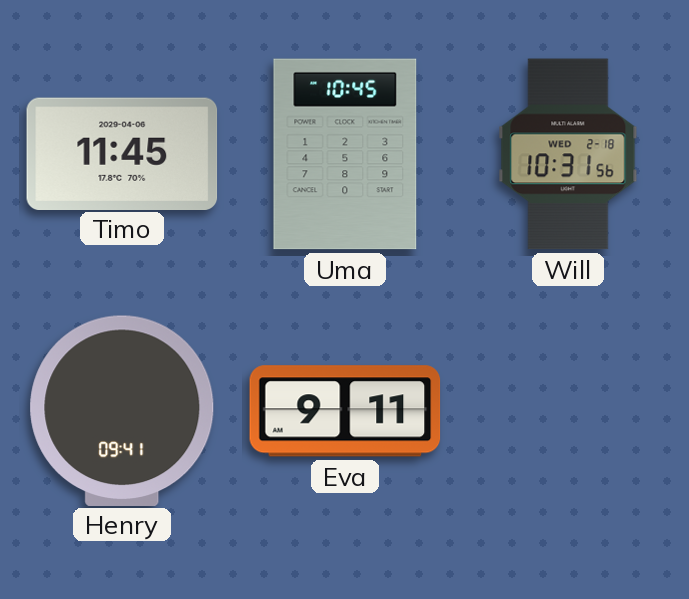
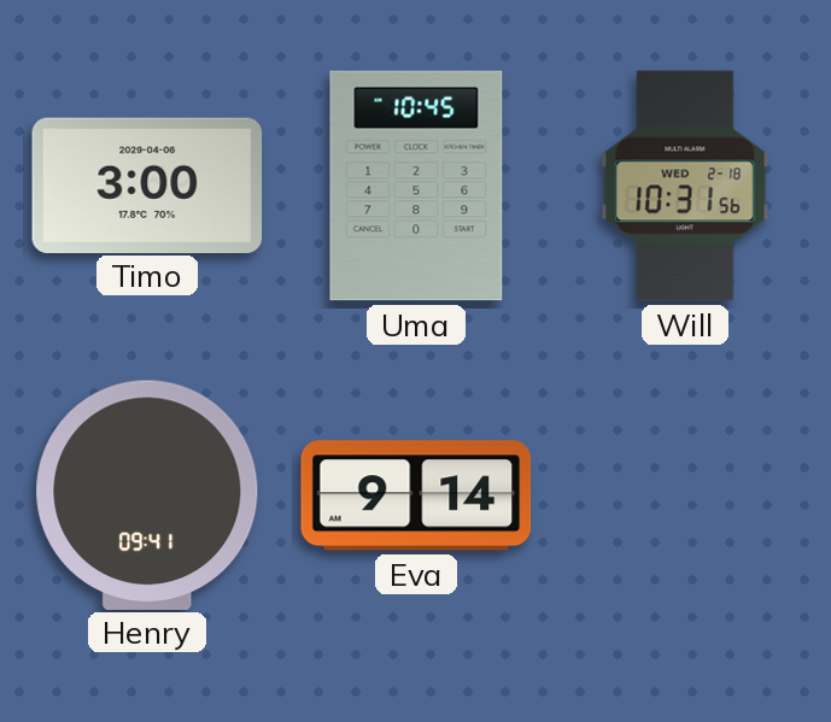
Timo: 11:45 -> 3:00 (147, 184)
Eva: 9:11 -> 9:14 (416, 495)
